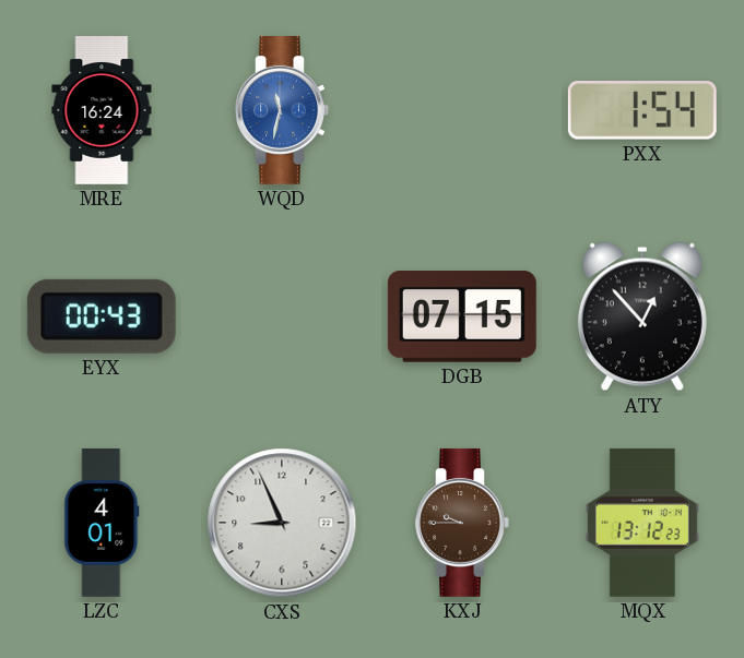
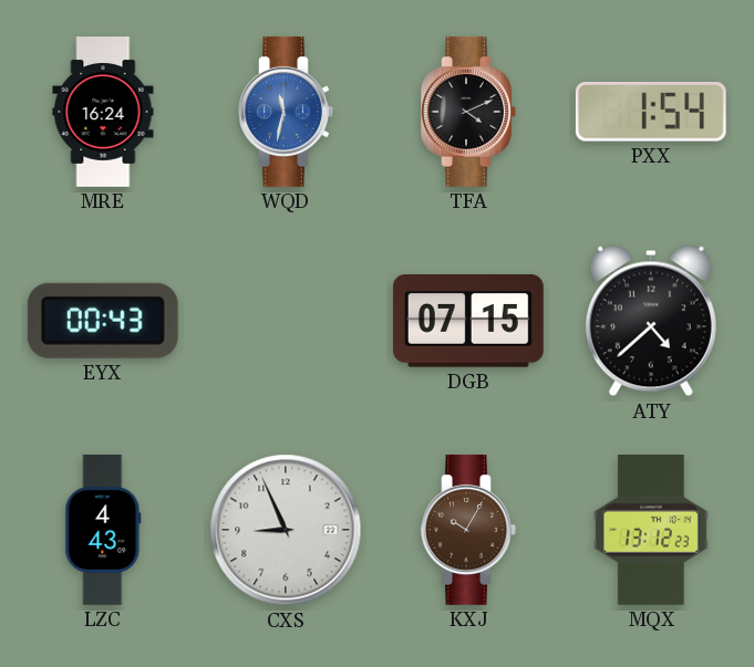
TFA: none -> 4:11 (468, 112)
ATY: 12:53 -> 4:38 (651, 321)
LZC: 4:01 -> 4:43 (103, 530)
KXJ: 9:45 -> 10:05 (468, 530)
